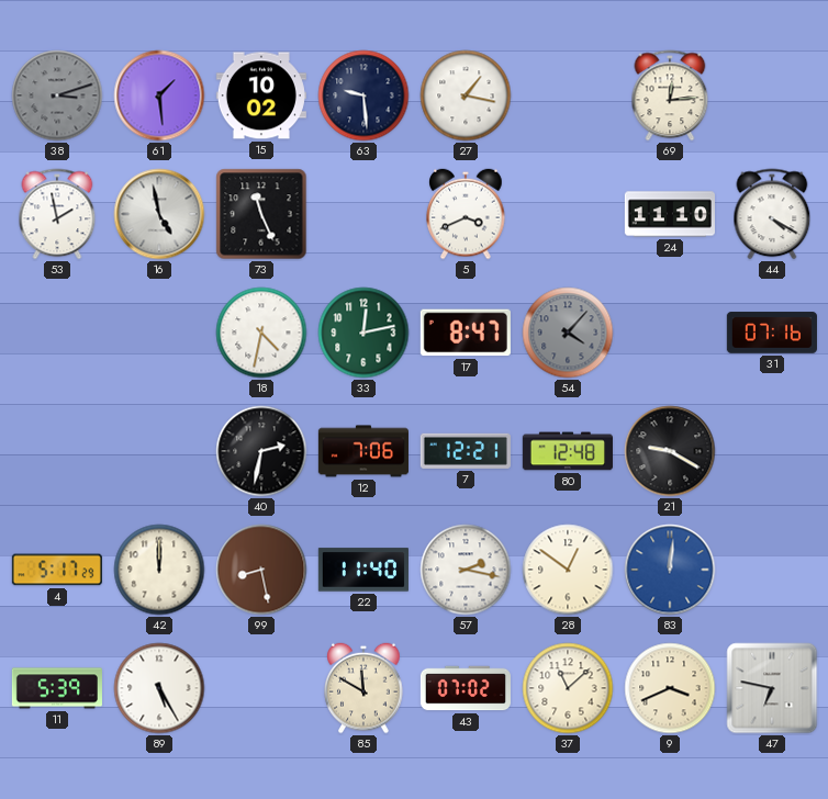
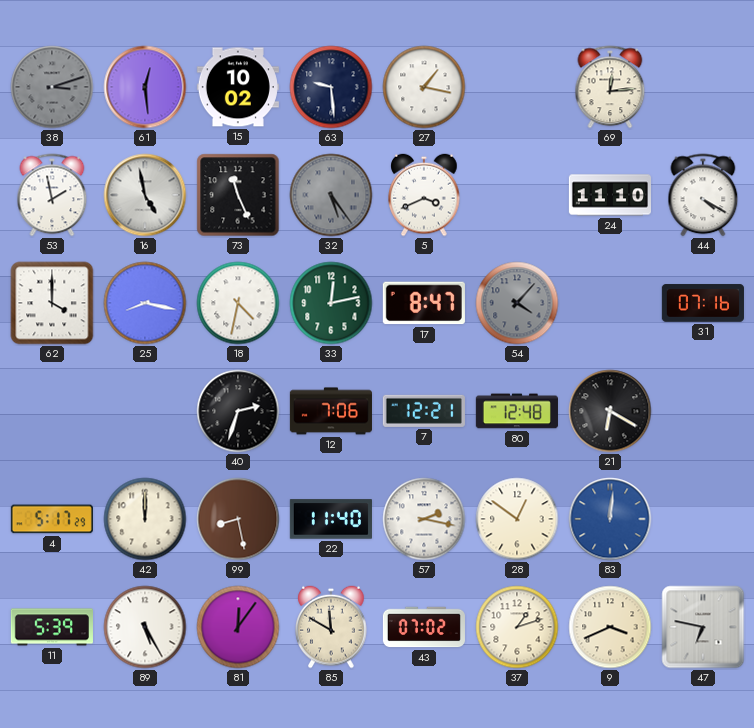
61: 1:29 -> 12:29 (145, 87)
32: none -> 5:24 (331, 195)
62: none -> 4:00 (52, 303)
25: none -> 8:17 (145, 303)
40: 2:32 -> 2:33 (238, 411)
21: 9:20 -> 6:20 (610, 411)
81: none -> 12:06 (238, 627)
37: 11:08 -> 1:12 (517, 627)
